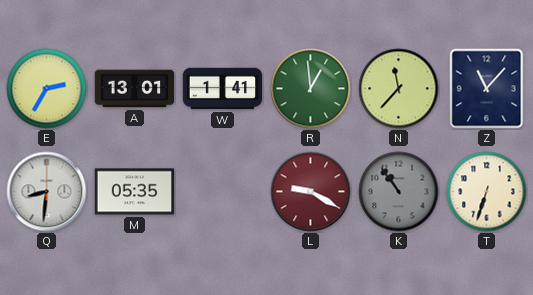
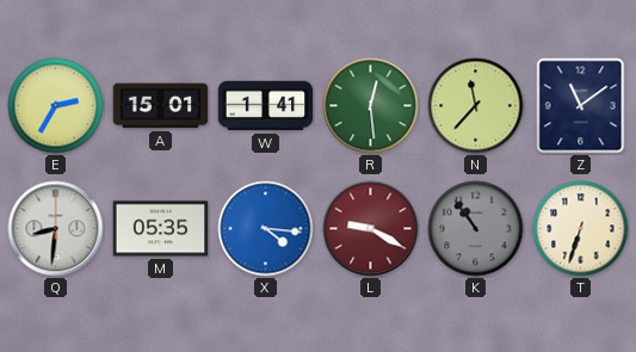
A: 13:01 -> 15:01 (161, 106)
R: 12:59 -> 12:29 (371, 106)
Z: 11:07 -> 11:09 (581, 106)
X: none -> 4:16 (266, 229)
